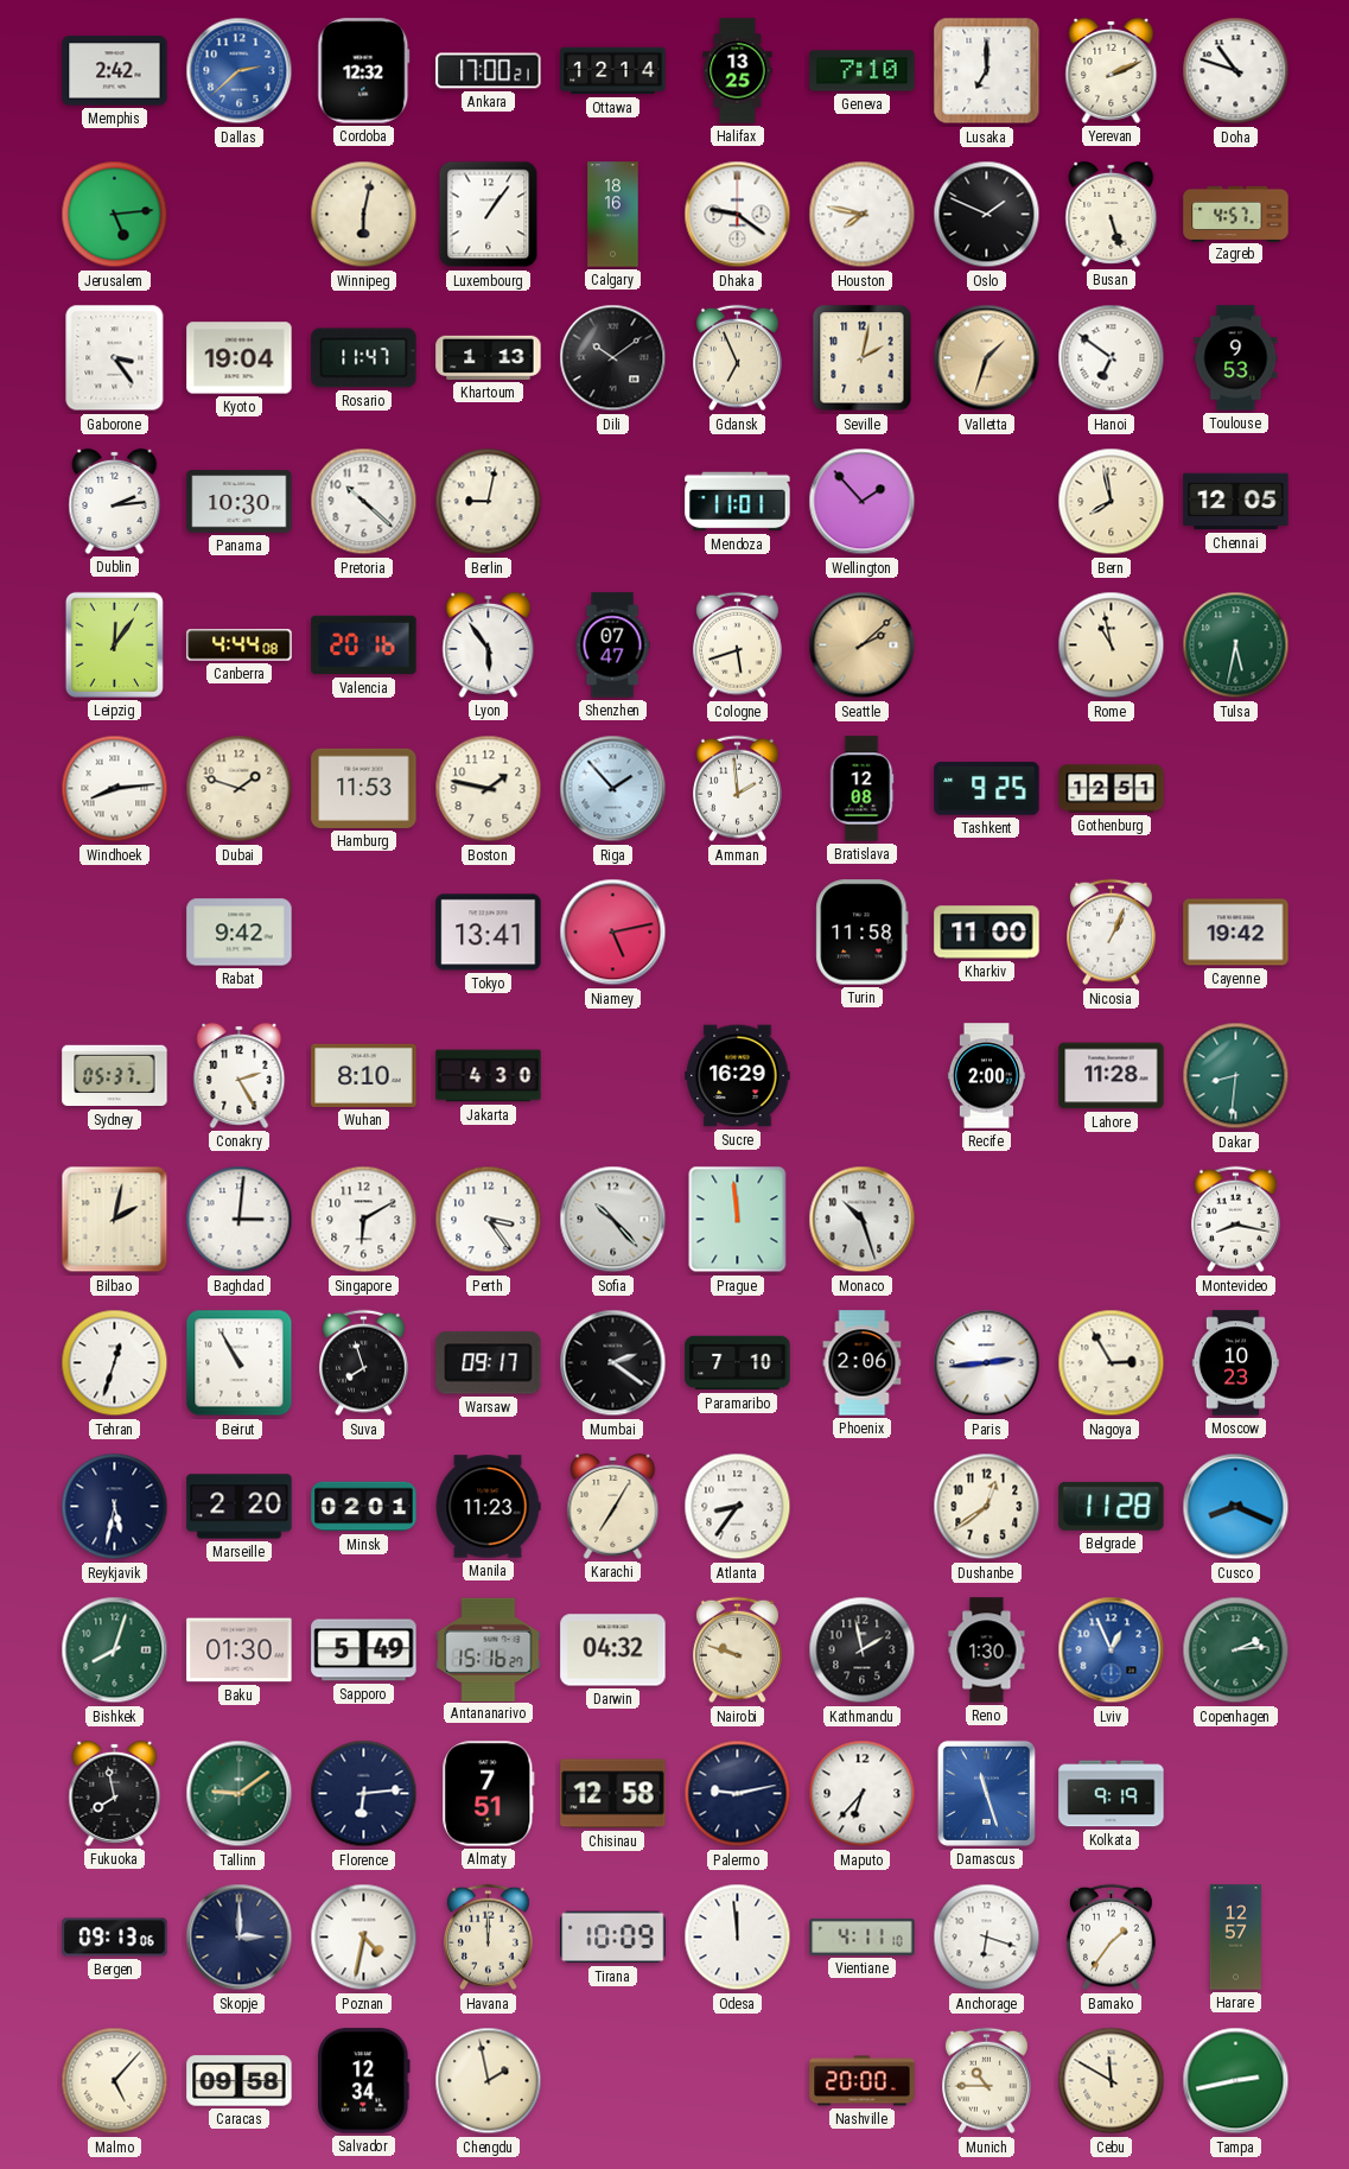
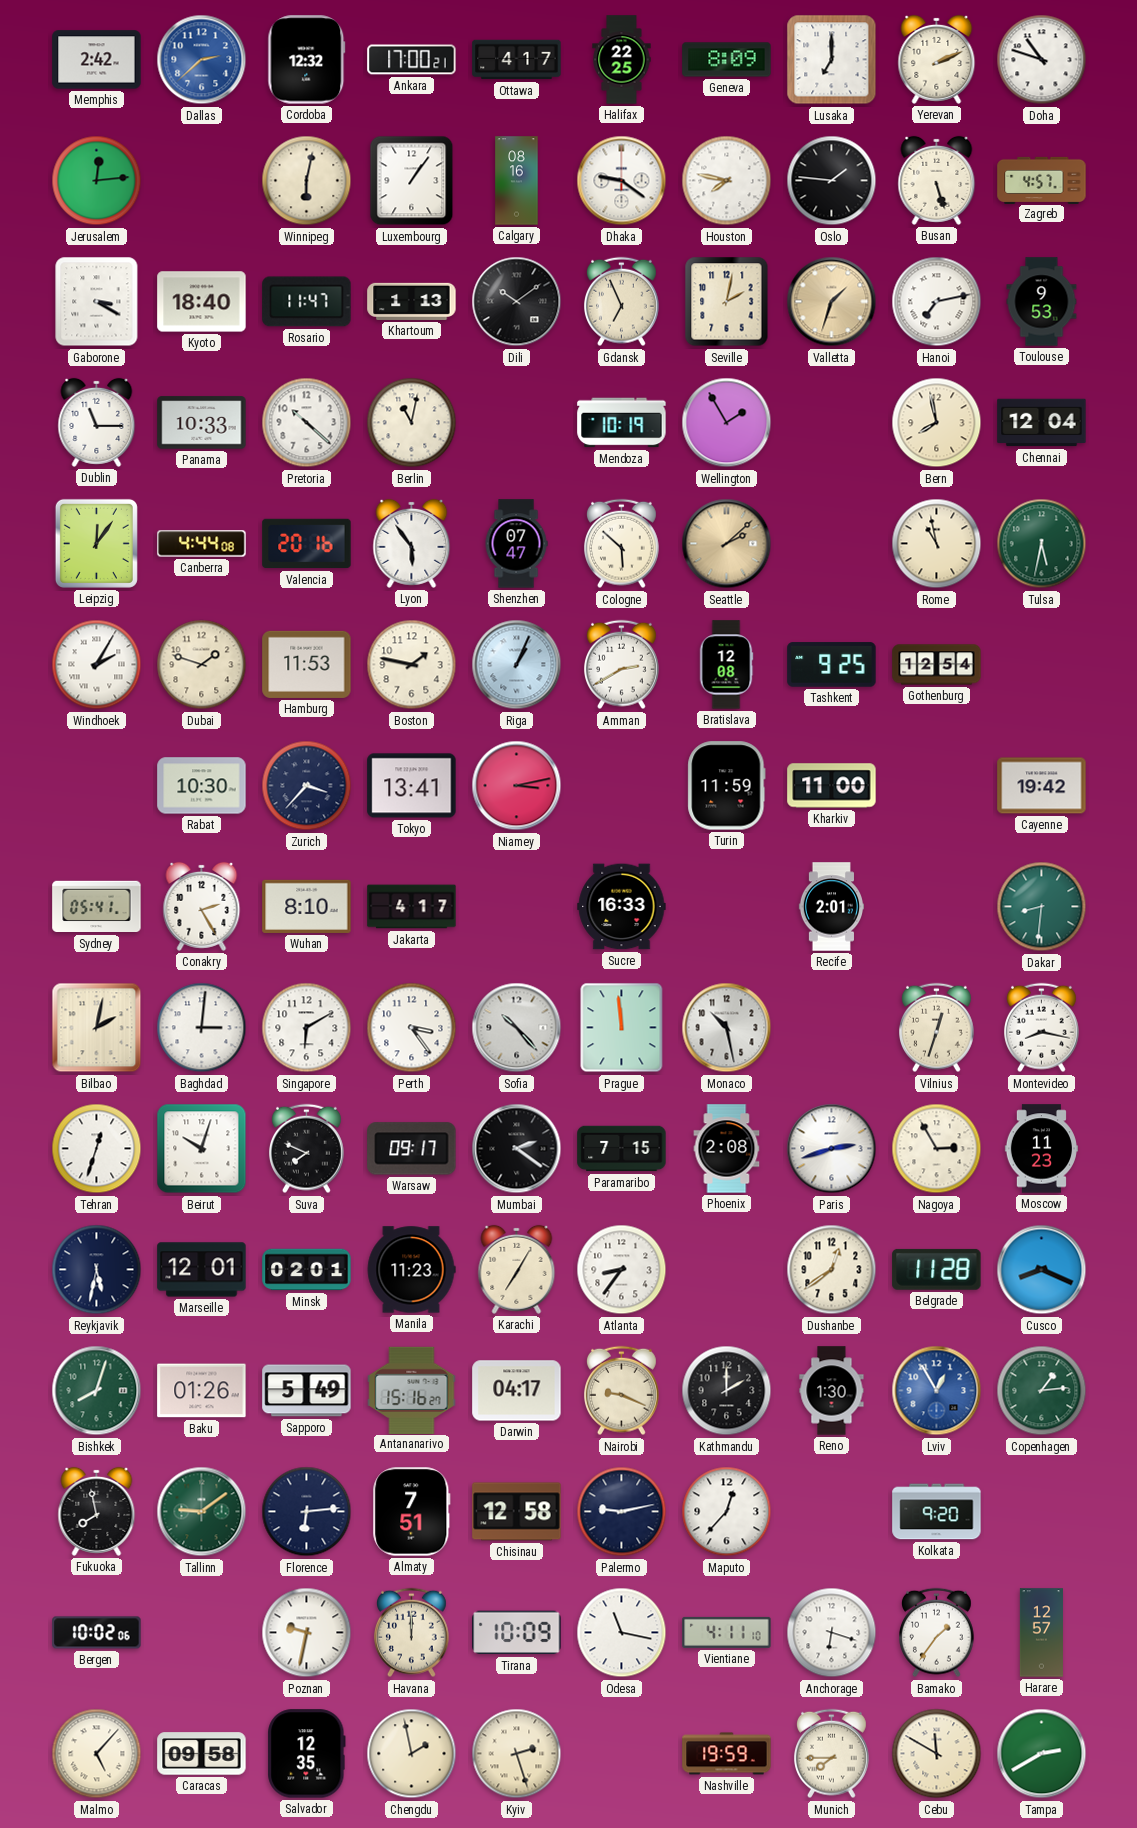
Ottawa: 12:14 -> 4:17 (517, 60)
Halifax: 13:25 -> 22:25 (622, 60)
Geneva: 7:10 -> 8:09 (727, 60)
Jerusalem: 5:14 -> 12:14 (97, 181)
Calgary: 18:16 -> 08:16 (517, 181)
Oslo: 1:49 -> 1:46 (832, 181)
Gaborone: 3:24 -> 3:20 (97, 302)
Kyoto: 19:04 -> 18:40 (202, 302)
Hanoi: 6:51 -> 7:13 (937, 302)
Dublin: 2:14 -> 11:15 (97, 422)
Panama: 10:30 -> 10:33 (202, 423)
Berlin: 9:02 -> 11:02 (412, 423)
Mendoza: 11:01 -> 10:19 (622, 423)
Wellington: 1:53 -> 1:55 (727, 423)
Chennai: 12:05 -> 12:04 (1042, 423)
Cologne: 5:42 -> 5:52 (622, 544)
Windhoek: 8:14 -> 2:05 (97, 665)
Riga: 1:53 -> 1:04 (517, 665)
Amman: 1:59 -> 2:40 (622, 665)
Gothenburg: 12:51 -> 12:54 (937, 665)
Rabat: 9:42 -> 10:30 (202, 786)
Zurich: none -> 3:37 (307, 786)
Niamey: 5:13 -> 3:13 (517, 786)
Turin: 11:58 -> 11:59 (727, 786)
Nicosia: 1:04 -> none (1112, 933)
Sydney: 05:37 -> 05:41 (97, 907)
Jakarta: 4:30 -> 4:17 (412, 907)
Sucre: 16:29 -> 16:33 (622, 907)
Recife: 2:00 -> 2:01 (831, 907)
Lahore: 11:28 -> none (1112, 1076)
Monaco: 10:27 -> 10:28 (727, 1028)
Vilnius: none -> 12:33 (937, 1028)
Beirut: 10:55 -> 10:03 (202, 1149)
Suva: 7:57 -> 7:49 (307, 1149)
Paramaribo: 7:10 -> 7:15 (622, 1149)
Phoenix: 2:06 -> 2:08 (727, 1149)
Paris: 2:44 -> 2:42 (832, 1149)
Moscow: 10:23 -> 11:23 (1041, 1149)
Marseille: 2:20 -> 12:01 (202, 1270)
Baku: 01:30 -> 01:26 (202, 1391)
Darwin: 04:32 -> 04:17 (517, 1391)
Nairobi: 9:48 -> 9:19 (622, 1391)
Kathmandu: 1:58 -> 2:00 (727, 1391)
Lviv: 12:56 -> 12:55 (937, 1391)
Copenhagen: 2:14 -> 1:14 (1042, 1391)
Maputo: 6:37 -> 12:37 (727, 1512)
Damascus: 11:27 -> none (986, 1793)
Kolkata: 9:19 -> 9:20 (937, 1512)
Bergen: 09:13 -> 10:02 (97, 1633)
Skopje: 3:00 -> none (240, 1938)
Poznan: 4:32 -> 9:32 (307, 1633)
Odesa: 11:59 -> 11:17 (622, 1633)
Salvador: 12:34 -> 12:35 (307, 1754)
Kyiv: none -> 2:27 (517, 1754)
Nashville: 20:00 -> 19:59 (727, 1754)
Munich: 10:45 -> 7:45 (832, 1754)
Tampa: 2:43 -> 2:40 (1042, 1754)
